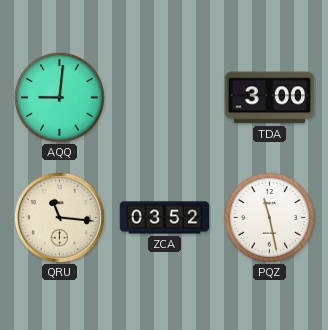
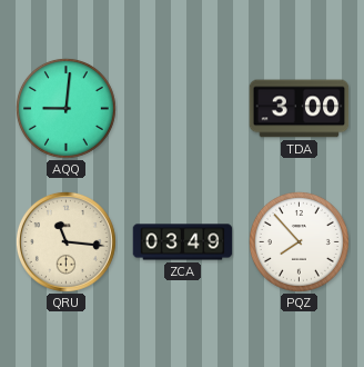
ZCA: 03:52 -> 03:49 (183, 242)
PQZ: 11:28 -> 7:53 (299, 241)
